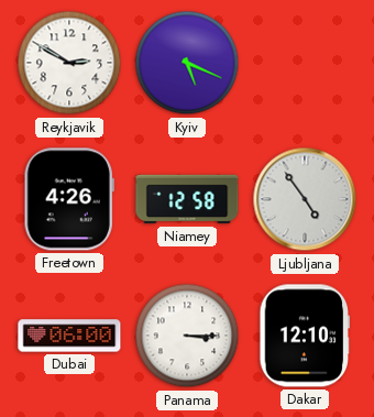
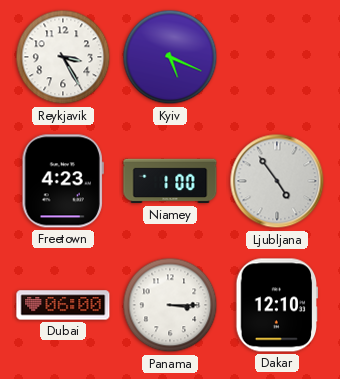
Reykjavik: 2:50 -> 3:25 (63, 57)
Freetown: 4:26 -> 4:23 (63, 181)
Niamey: 12:58 -> 1:00 (170, 181)
